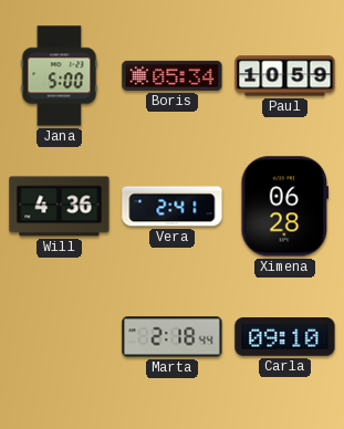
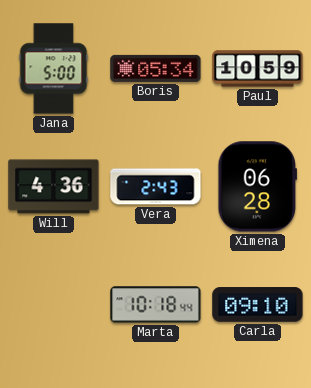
Vera: 2:41 -> 2:43 (156, 187)
Marta: 2:18 -> 10:18 (156, 305)
